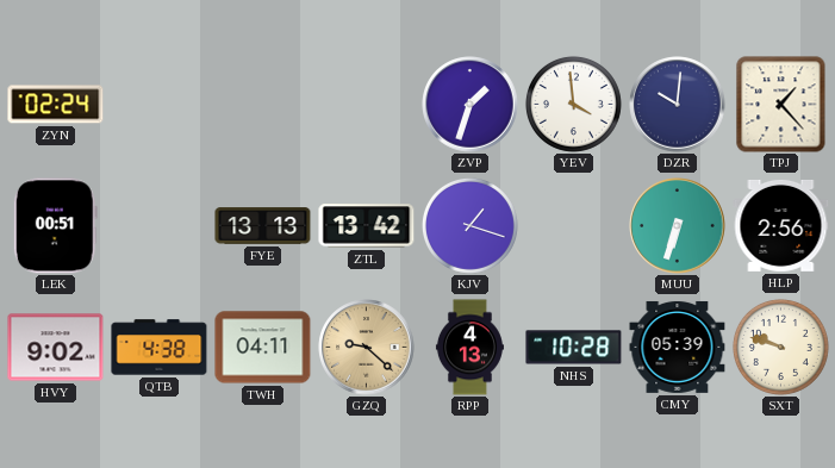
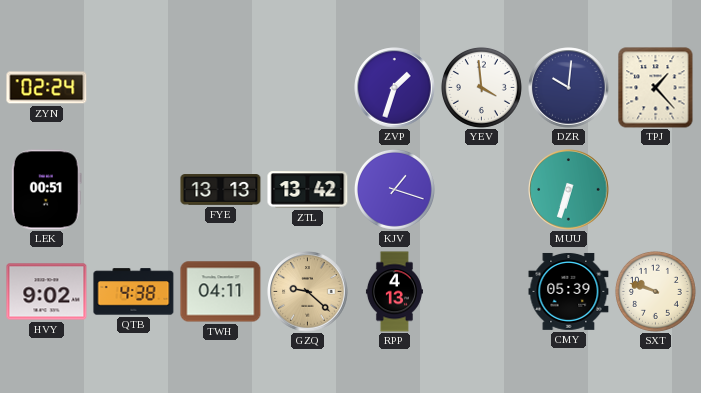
HLP: 2:56 -> none (781, 225)
NHS: 10:28 -> none (574, 348)
